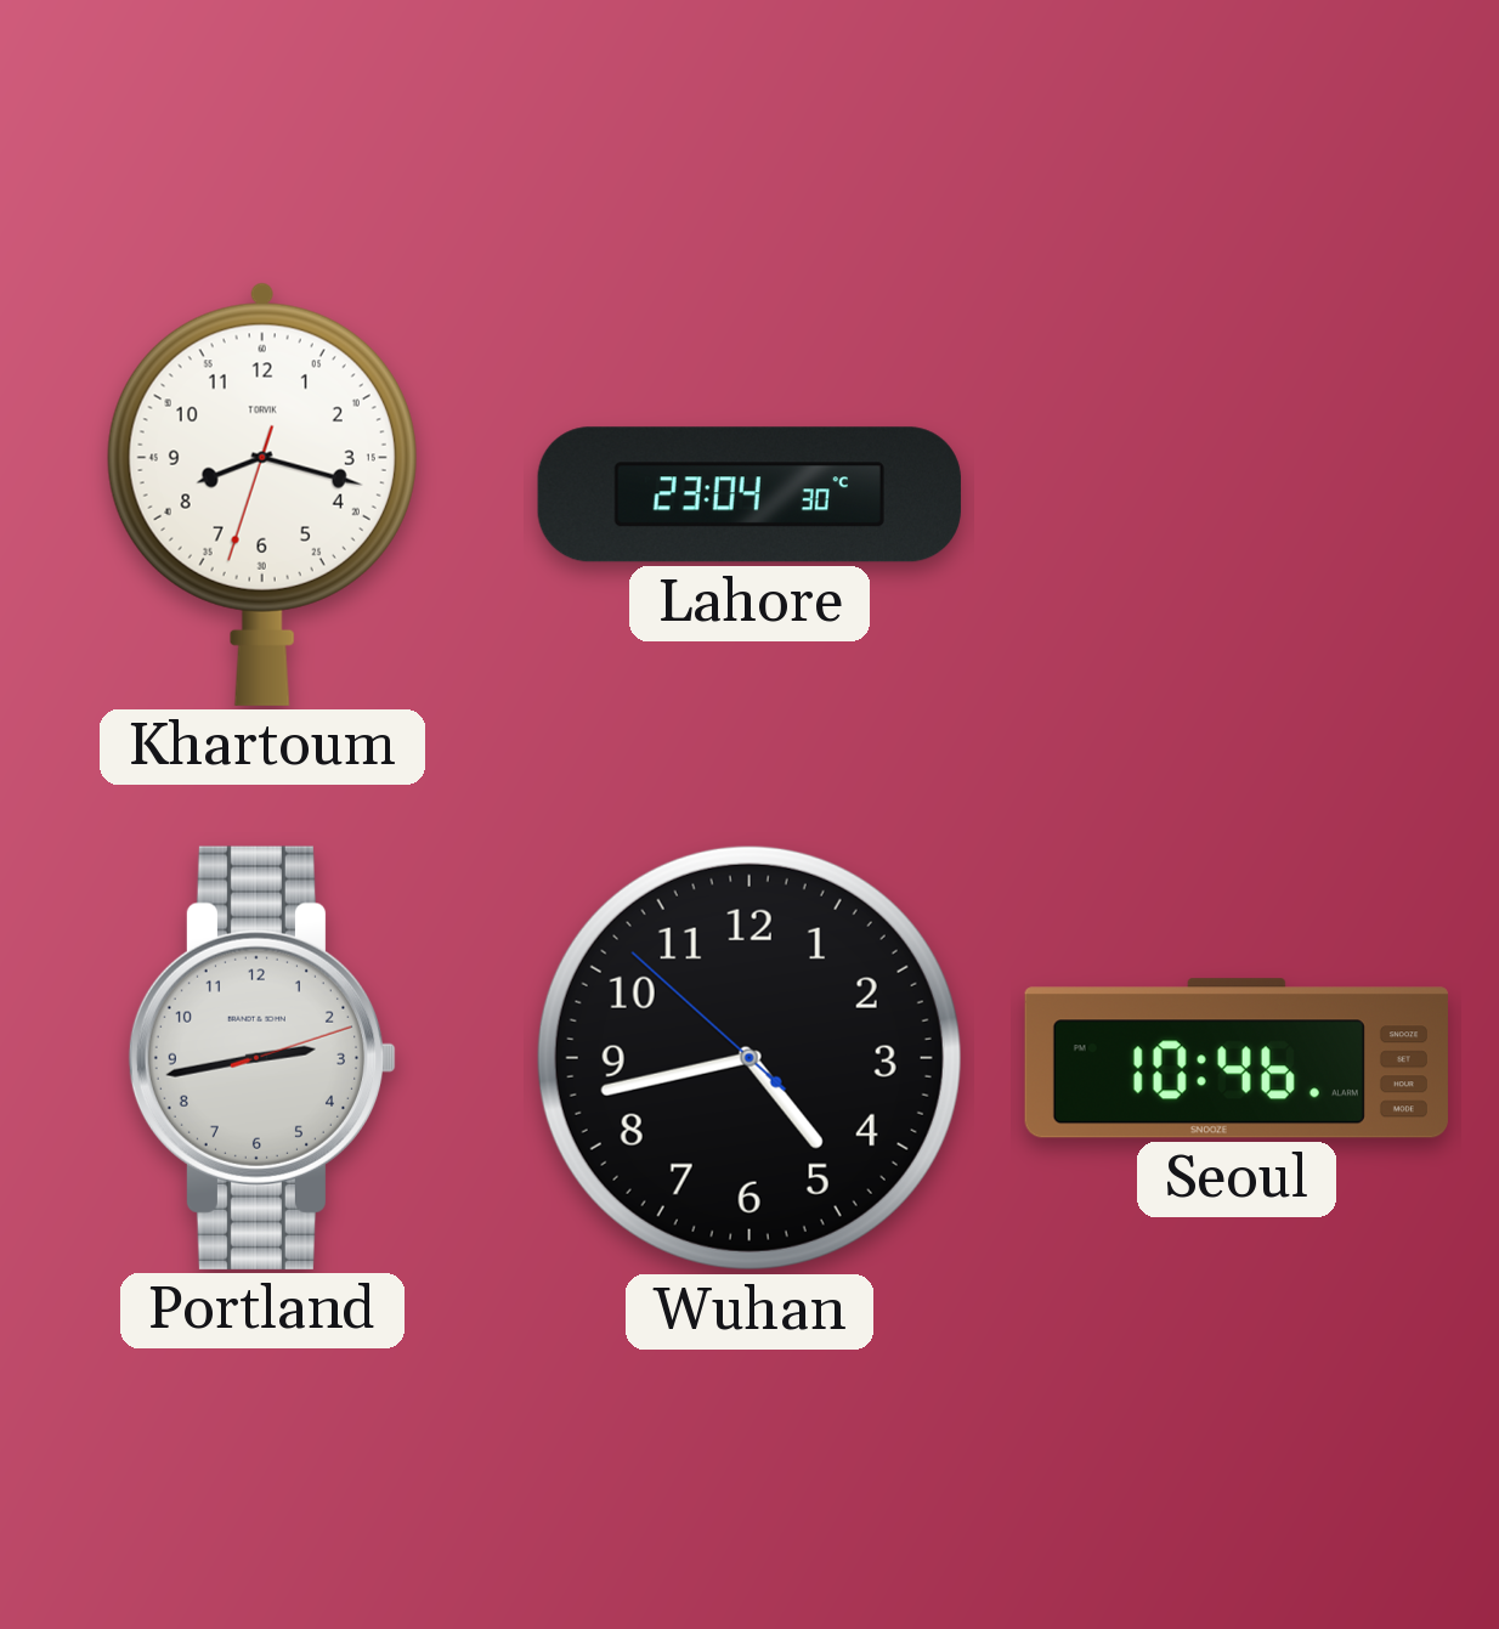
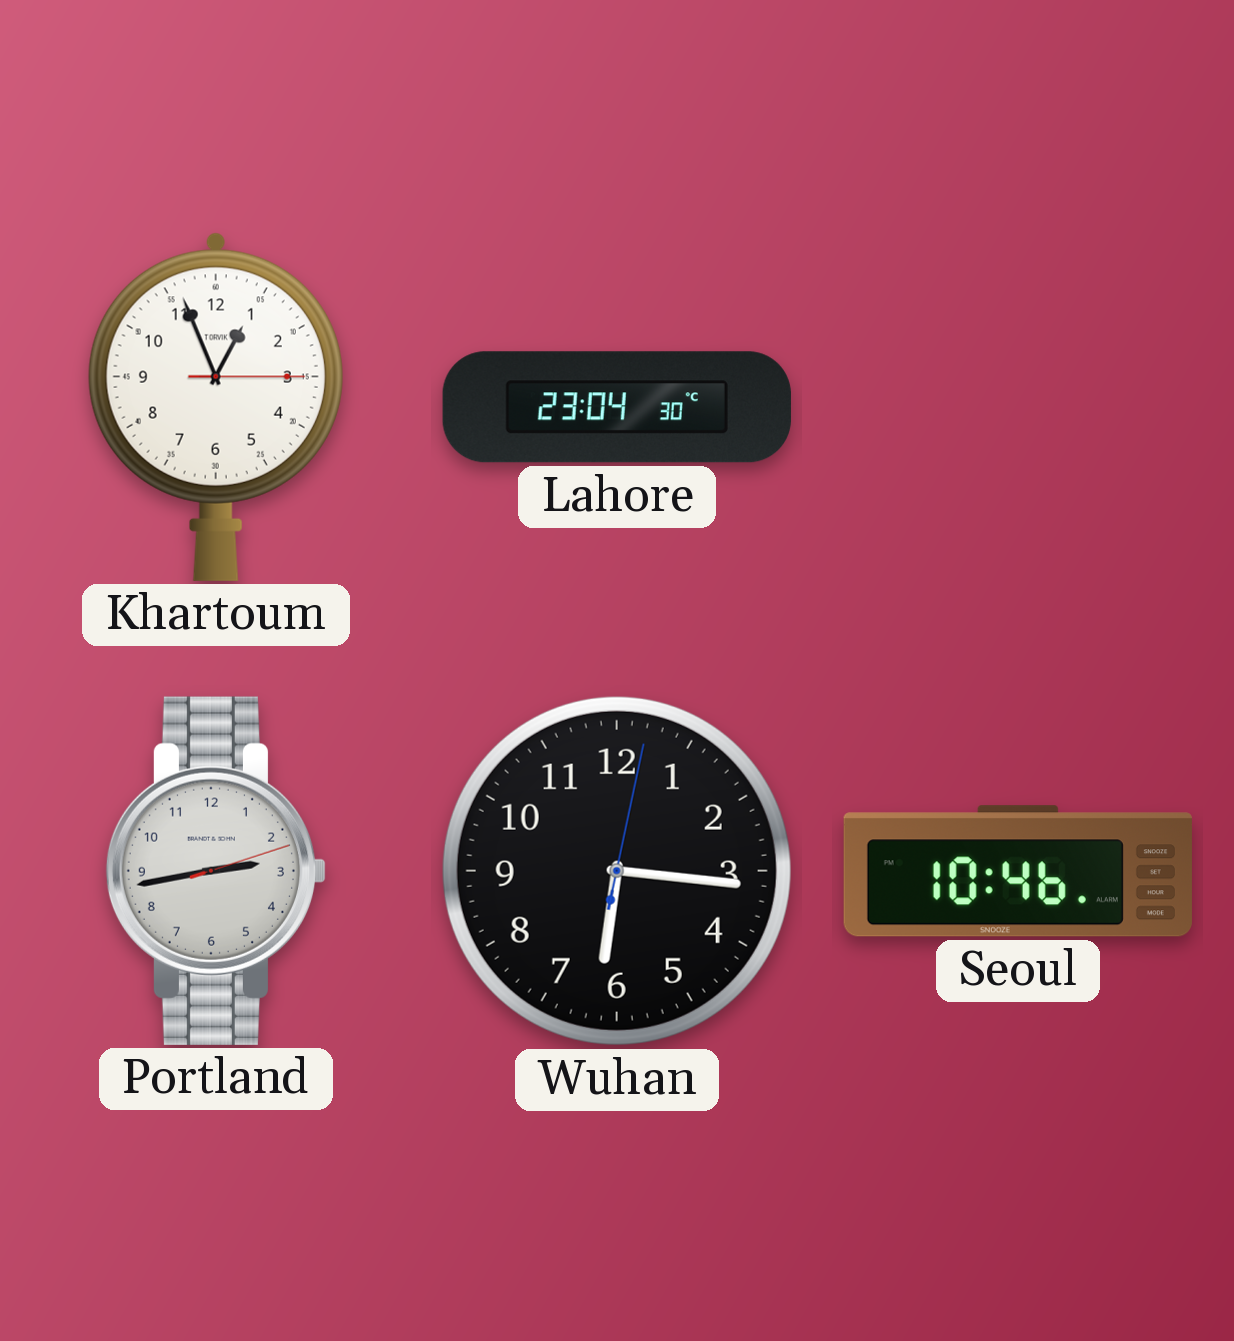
Khartoum: 8:17 -> 12:56 (216, 407)
Wuhan: 4:42 -> 6:16 (617, 871)
